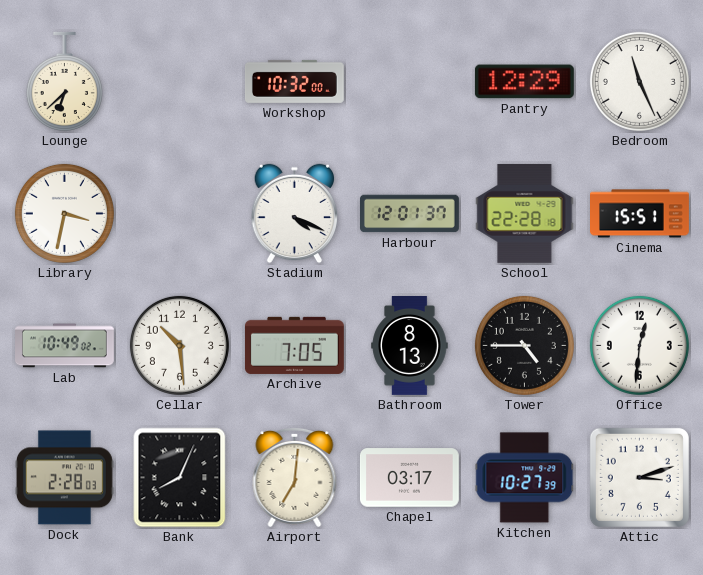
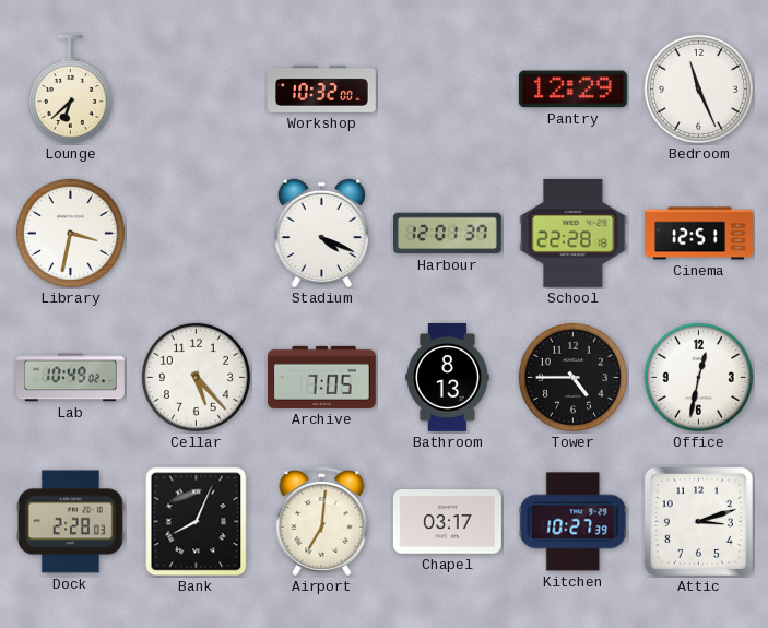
Cinema: 15:51 -> 12:51 (699, 234)
Cellar: 10:29 -> 5:23 (196, 377)
Office: 12:31 -> 12:32 (698, 377)
